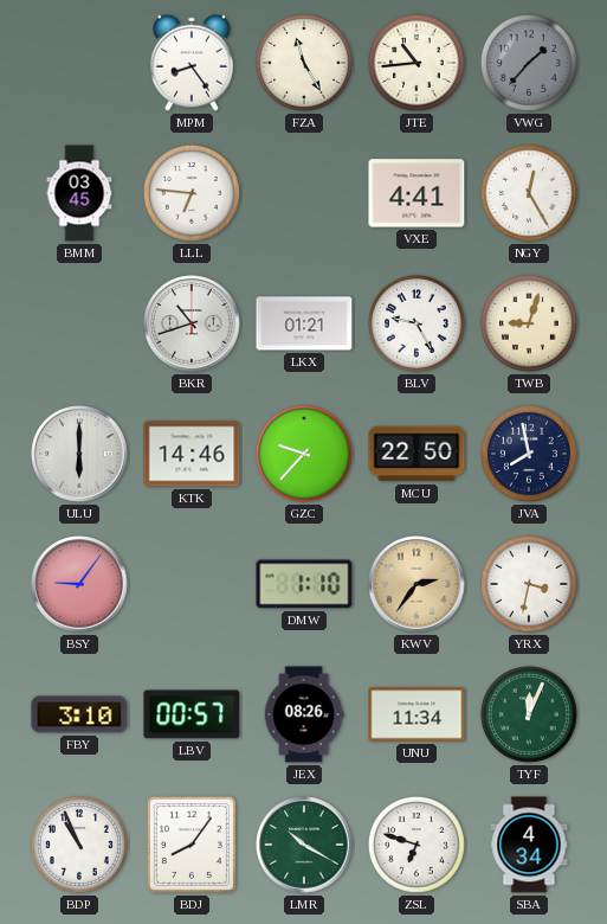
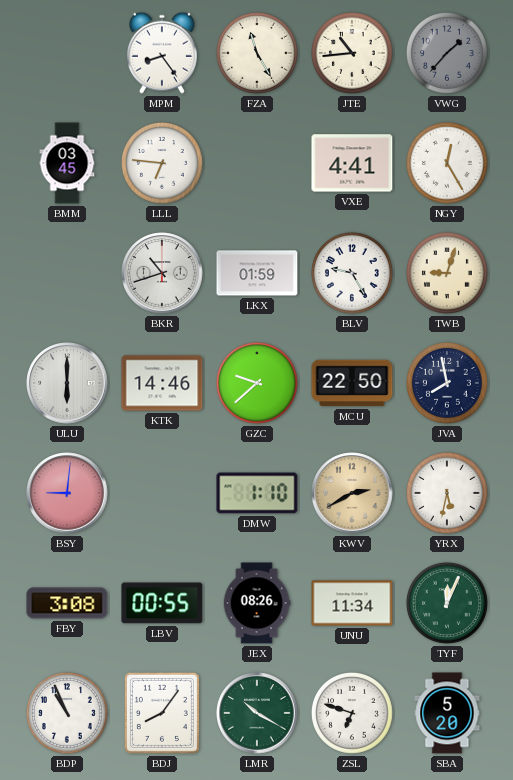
LKX: 01:21 -> 01:59 (257, 273)
GZC: 9:37 -> 9:38 (257, 383)
BSY: 9:06 -> 9:01 (67, 493)
KWV: 2:36 -> 2:40 (352, 493)
YRX: 3:32 -> 5:32 (447, 493)
FBY: 3:10 -> 3:08 (67, 603)
LBV: 00:57 -> 00:55 (162, 603)
SBA: 4:34 -> 5:20 (447, 713)
